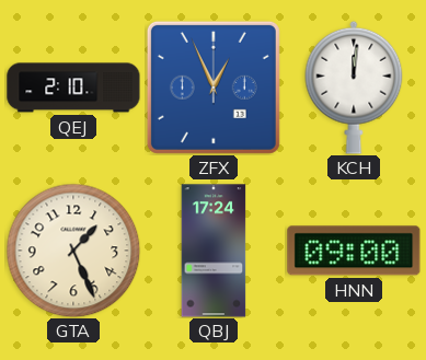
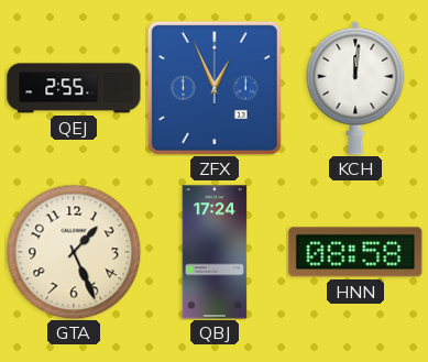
QEJ: 2:10 -> 2:55 (74, 88)
HNN: 09:00 -> 08:58 (355, 252)
